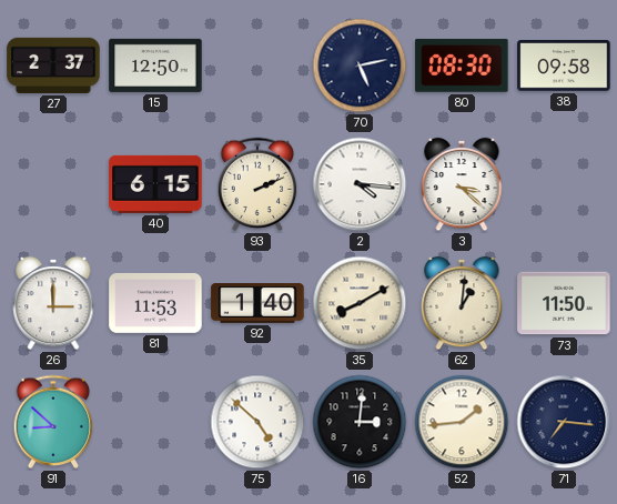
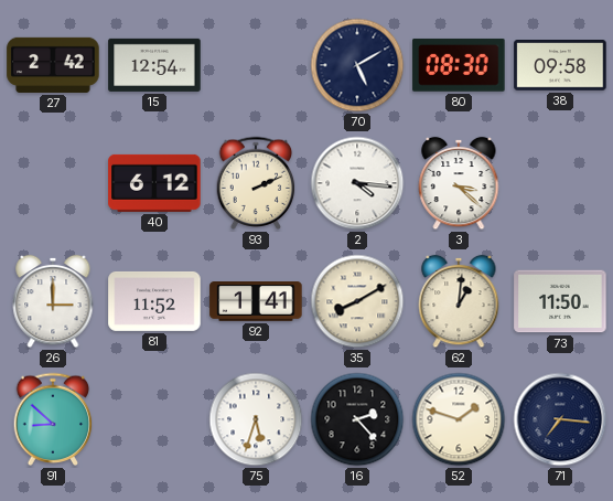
27: 2:37 -> 2:42 (53, 65)
15: 12:50 -> 12:54 (154, 65)
70: 5:13 -> 5:10 (357, 65)
40: 6:15 -> 6:12 (154, 183)
81: 11:53 -> 11:52 (154, 301)
92: 1:40 -> 1:41 (256, 302)
75: 4:52 -> 5:33 (256, 419)
16: 3:01 -> 2:23 (357, 419)
52: 1:44 -> 1:48 (459, 419)
